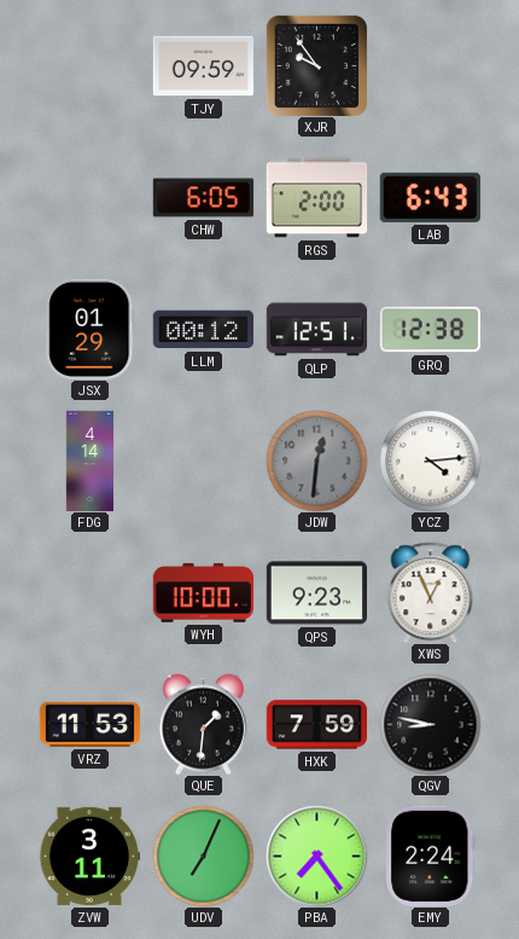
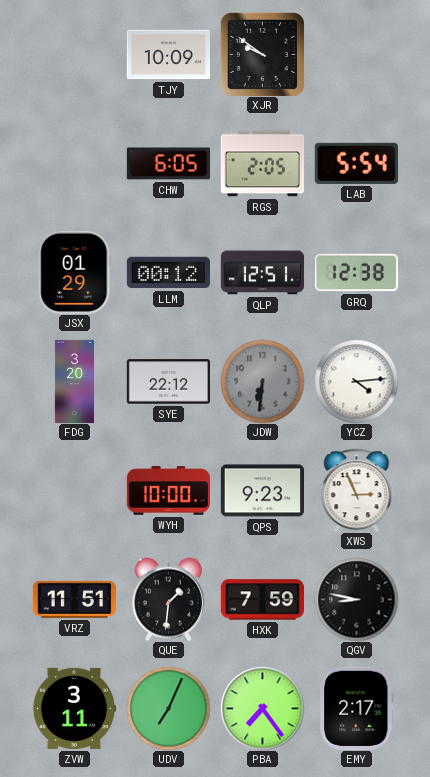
TJY: 09:59 -> 10:09 (168, 55)
XJR: 9:54 -> 9:51 (262, 54)
RGS: 2:00 -> 2:05 (262, 164)
LAB: 6:43 -> 5:54 (356, 163)
FDG: 4:14 -> 3:20 (74, 381)
SYE: none -> 22:12 (168, 382)
JDW: 12:31 -> 6:31 (262, 381)
XWS: 12:56 -> 2:56 (357, 490)
VRZ: 11:53 -> 11:51 (74, 599)
EMY: 2:24 -> 2:17 (357, 708)
